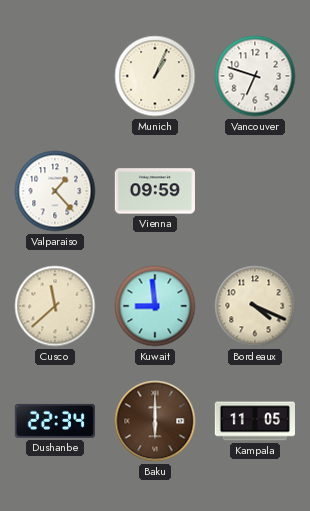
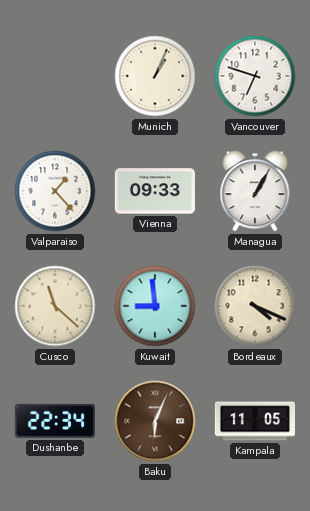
Vienna: 09:59 -> 09:33 (154, 191)
Managua: none -> 1:05 (255, 191)
Cusco: 11:38 -> 11:22 (55, 306)
Baku: 6:00 -> 6:04 (155, 421)
